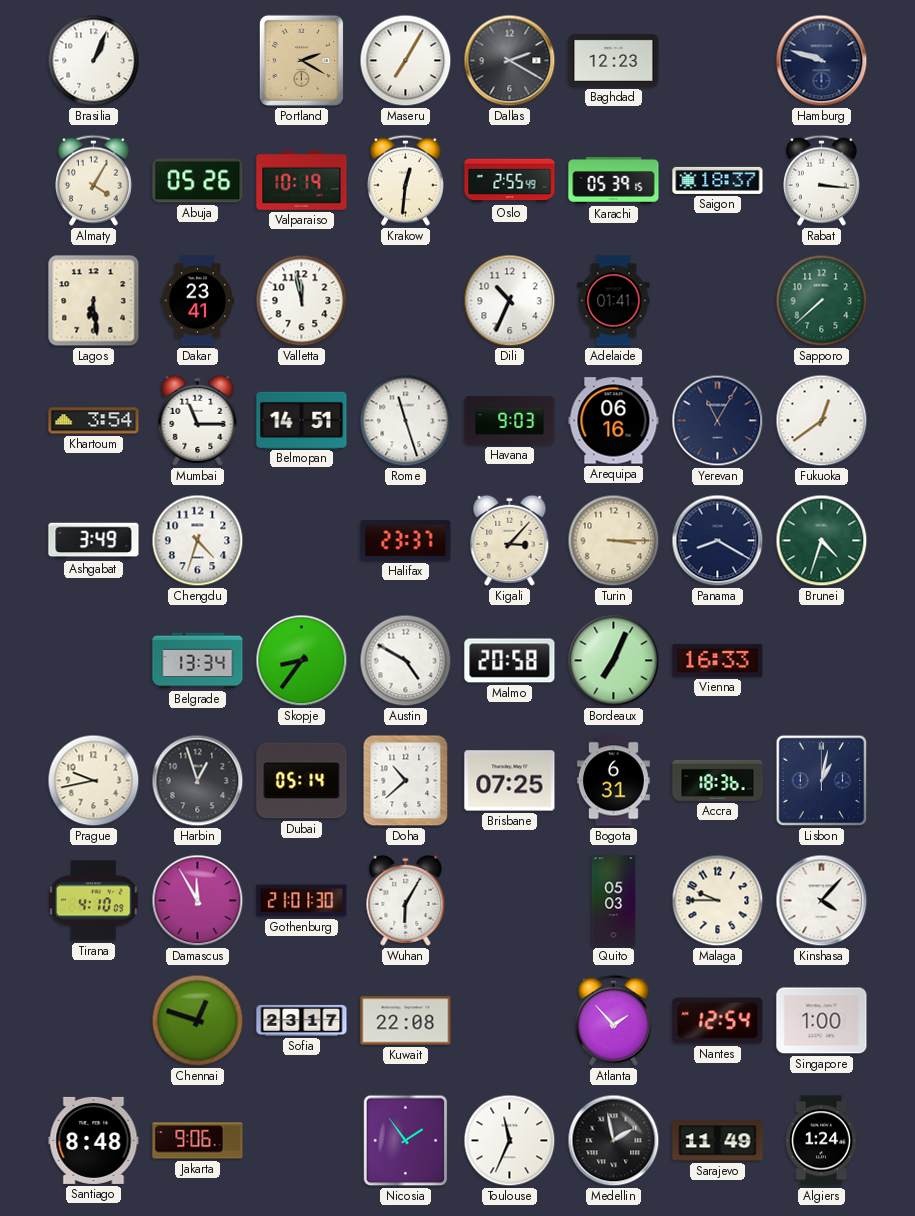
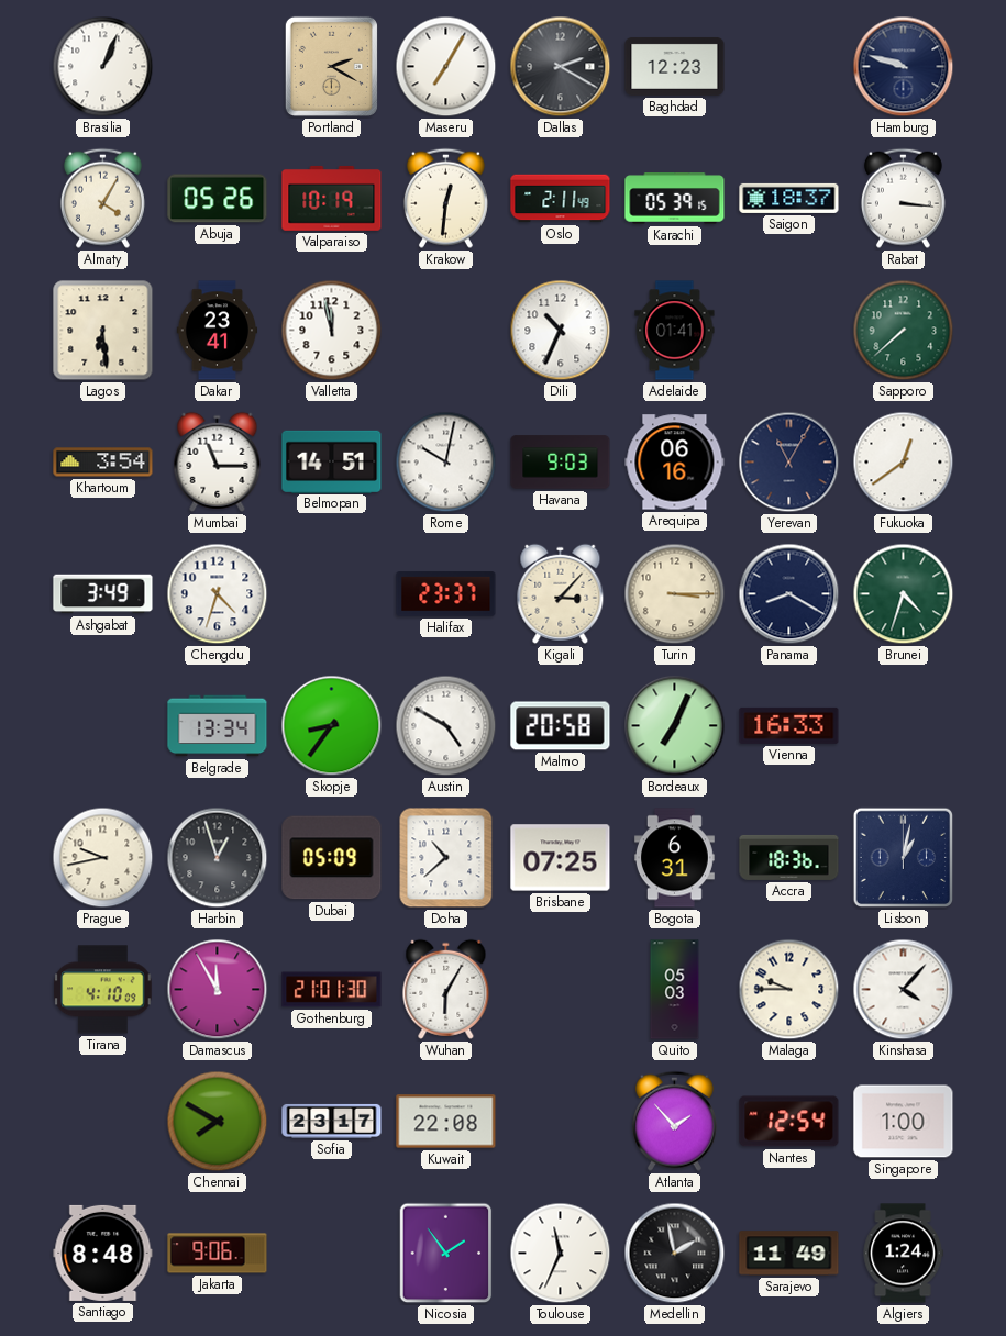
Oslo: 2:55 -> 2:11 (561, 199)
Rome: 11:27 -> 10:02 (446, 463)
Dubai: 05:14 -> 05:09 (332, 858)
Chennai: 12:48 -> 7:50 (218, 1122)
